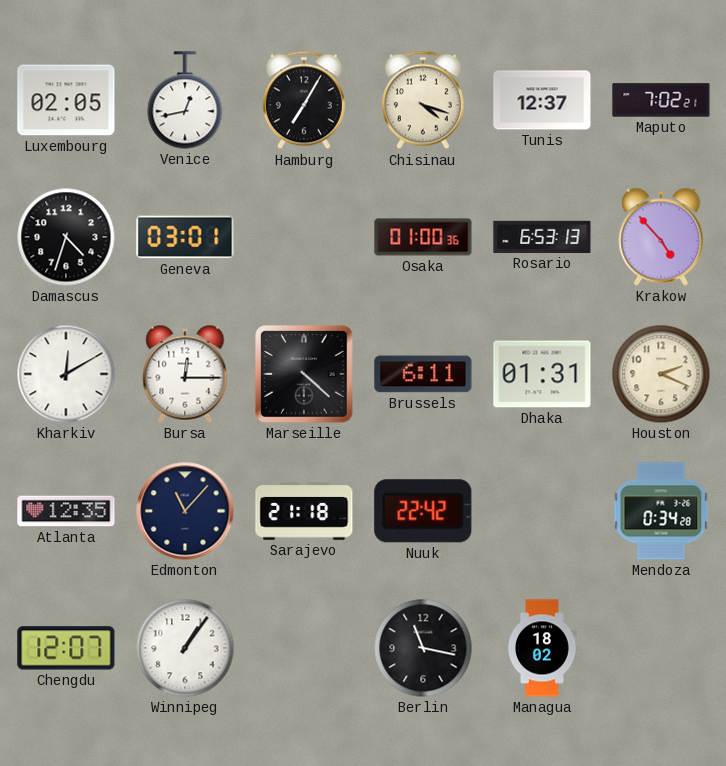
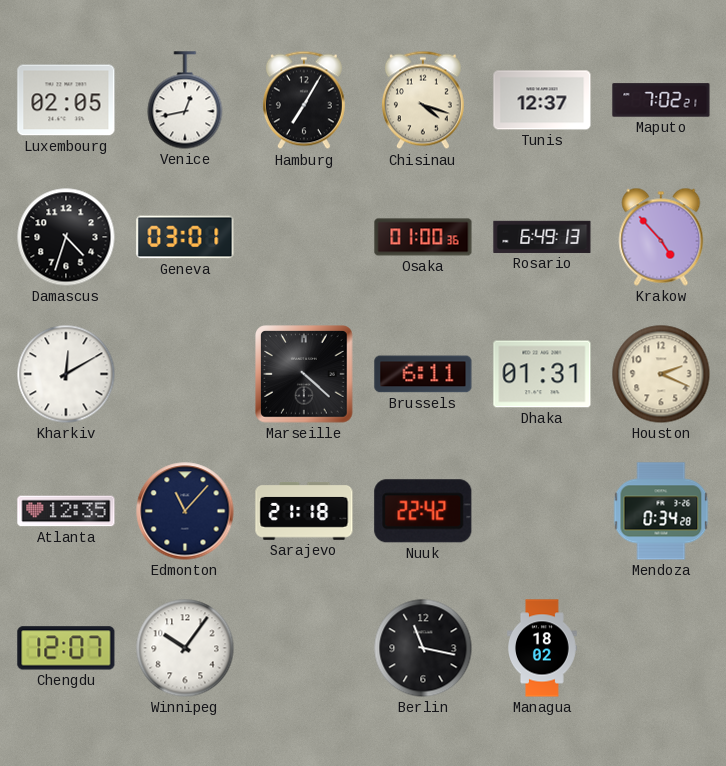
Rosario: 6:53 -> 6:49 (542, 237)
Bursa: 12:15 -> none (185, 374)
Winnipeg: 1:06 -> 10:06 (185, 648)
